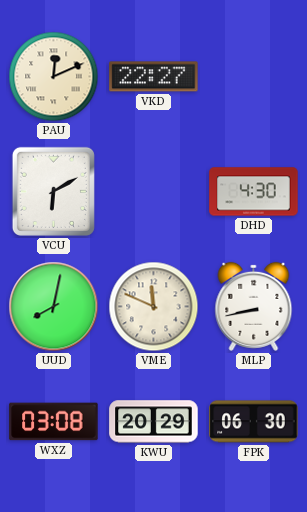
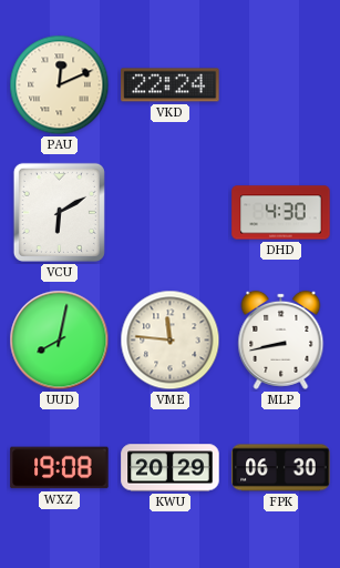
VKD: 22:27 -> 22:24 (171, 85)
VME: 11:49 -> 11:46 (171, 341)
WXZ: 03:08 -> 19:08 (60, 468)
